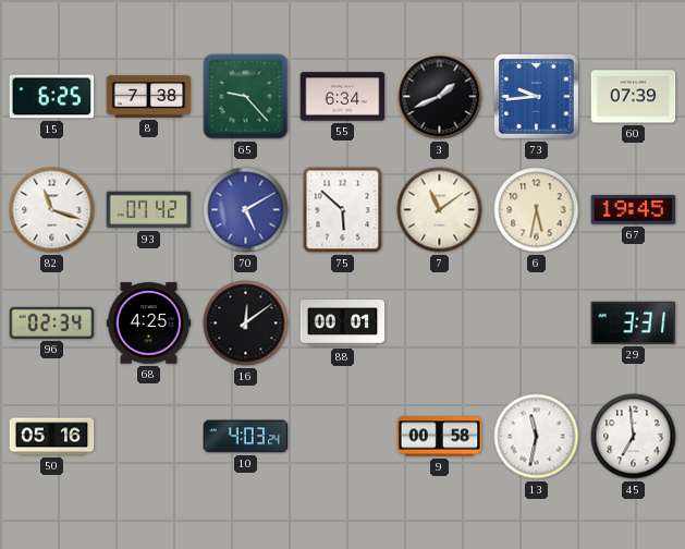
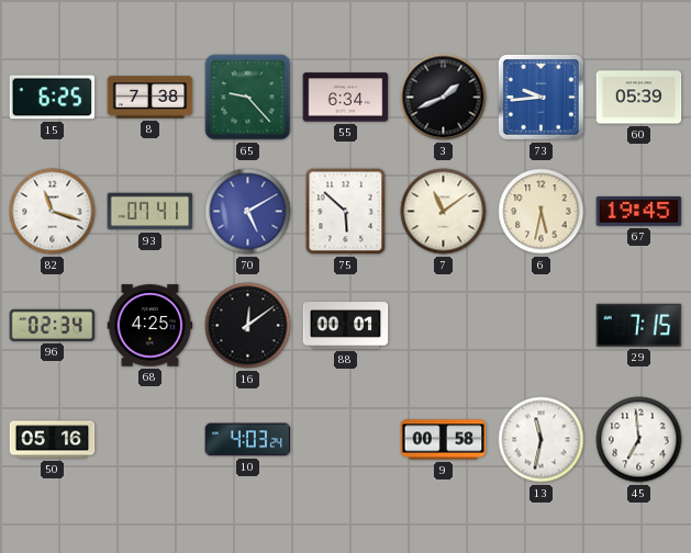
60: 07:39 -> 05:39 (639, 98)
93: 07:42 -> 07:41 (151, 212)
29: 3:31 -> 7:15 (639, 325)
